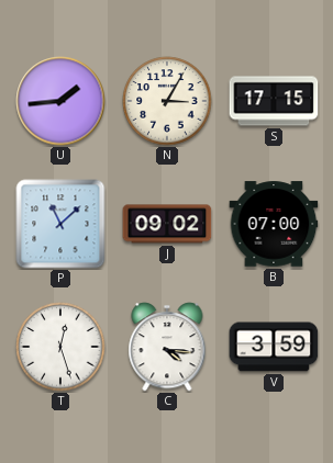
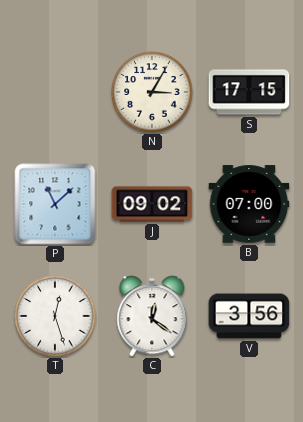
U: 1:44 -> none (60, 101)
C: 4:16 -> 12:21 (152, 316)
V: 3:59 -> 3:56 (249, 316)
